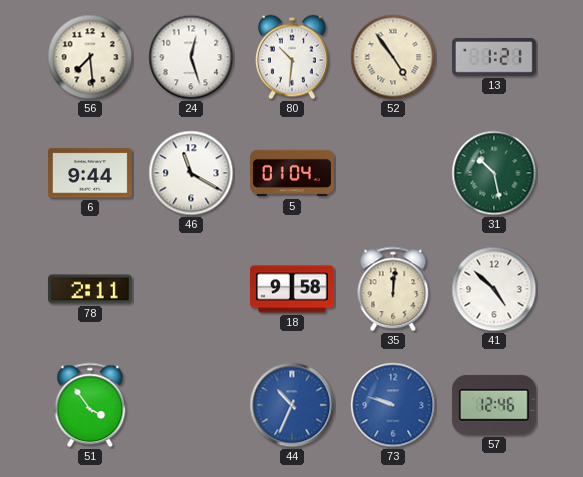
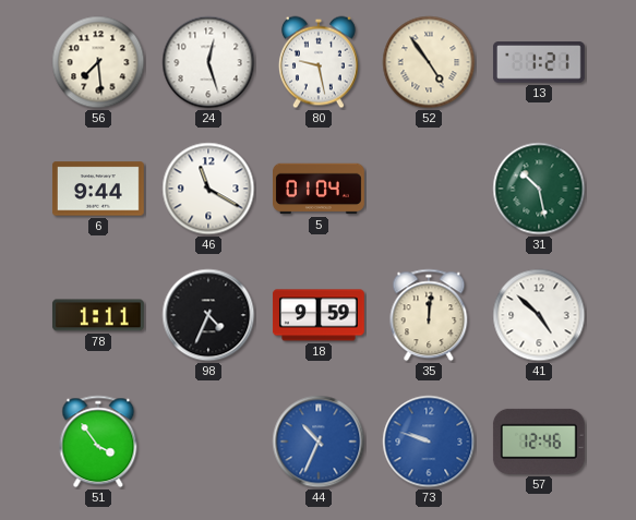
80: 10:31 -> 9:28 (319, 62)
78: 2:11 -> 1:11 (98, 315)
98: none -> 4:34 (208, 315)
18: 9:58 -> 9:59 (319, 315)
